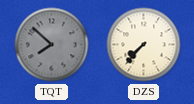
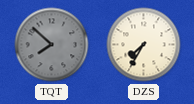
DZS: 7:37 -> 7:35 (144, 45)
